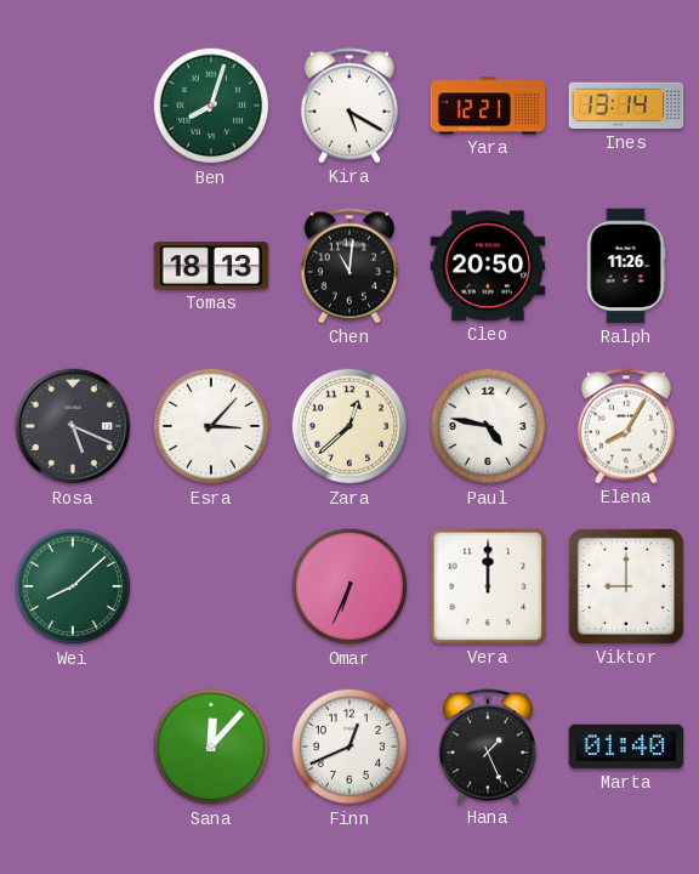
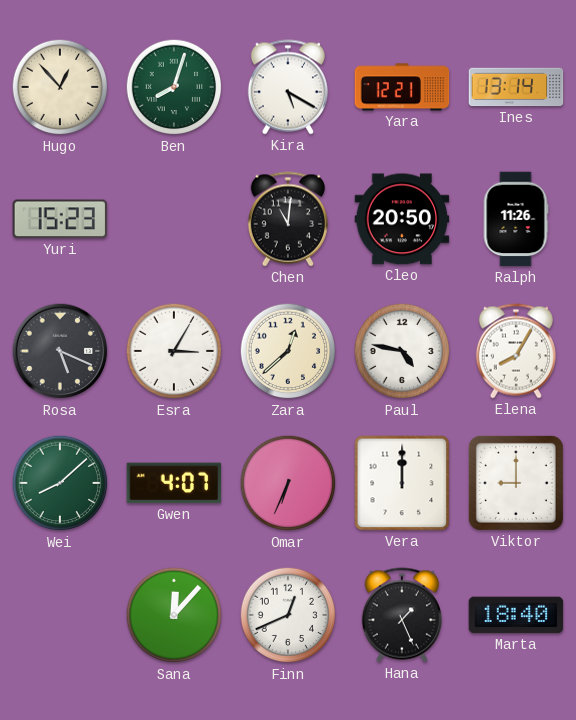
Hugo: none -> 12:53 (60, 87)
Yuri: none -> 15:23 (60, 219)
Tomas: 18:13 -> none (211, 266)
Esra: 3:07 -> 3:05 (174, 351)
Gwen: none -> 4:07 (174, 483)
Marta: 01:40 -> 18:40 (516, 615)
